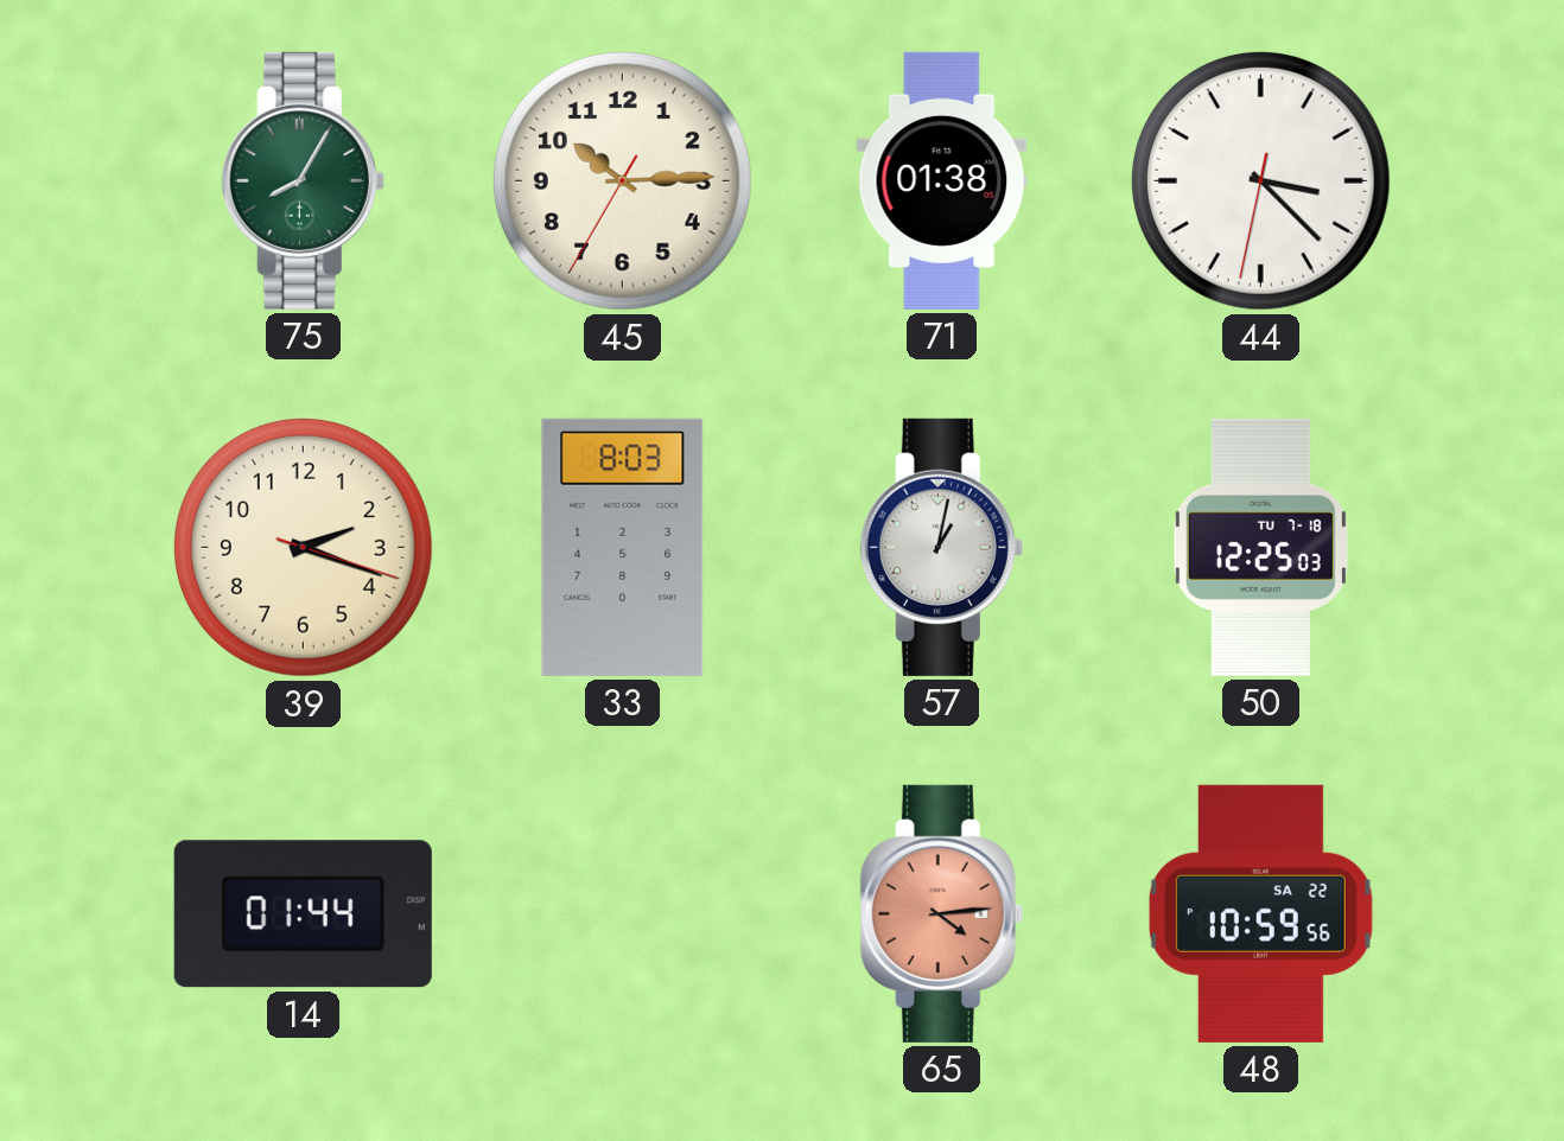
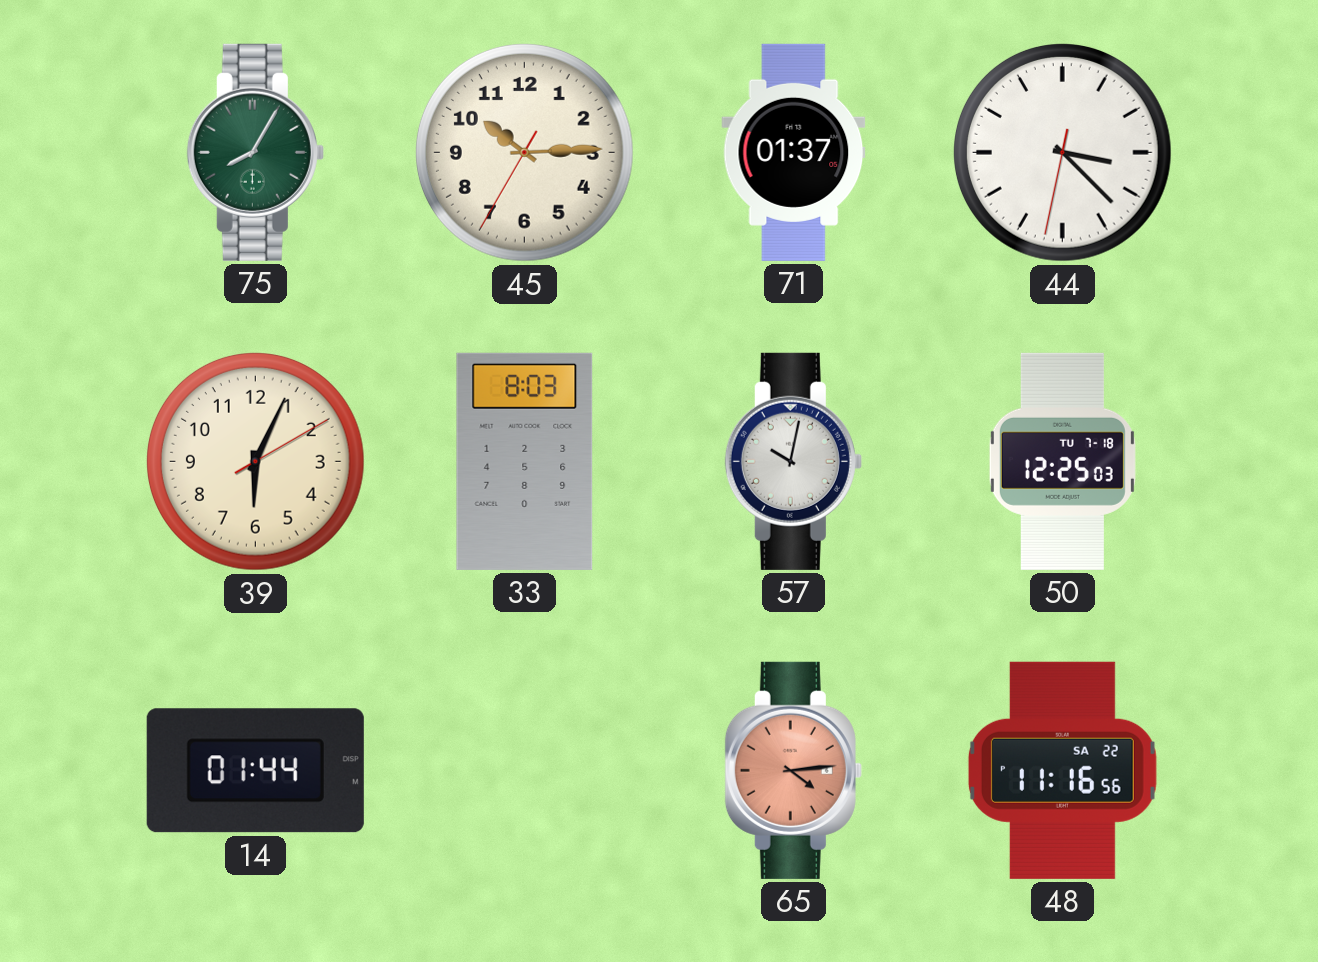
71: 01:38 -> 01:37 (794, 152)
39: 2:18 -> 6:04 (255, 461)
57: 1:02 -> 10:02 (793, 461)
48: 10:59 -> 11:16 (1062, 770)
